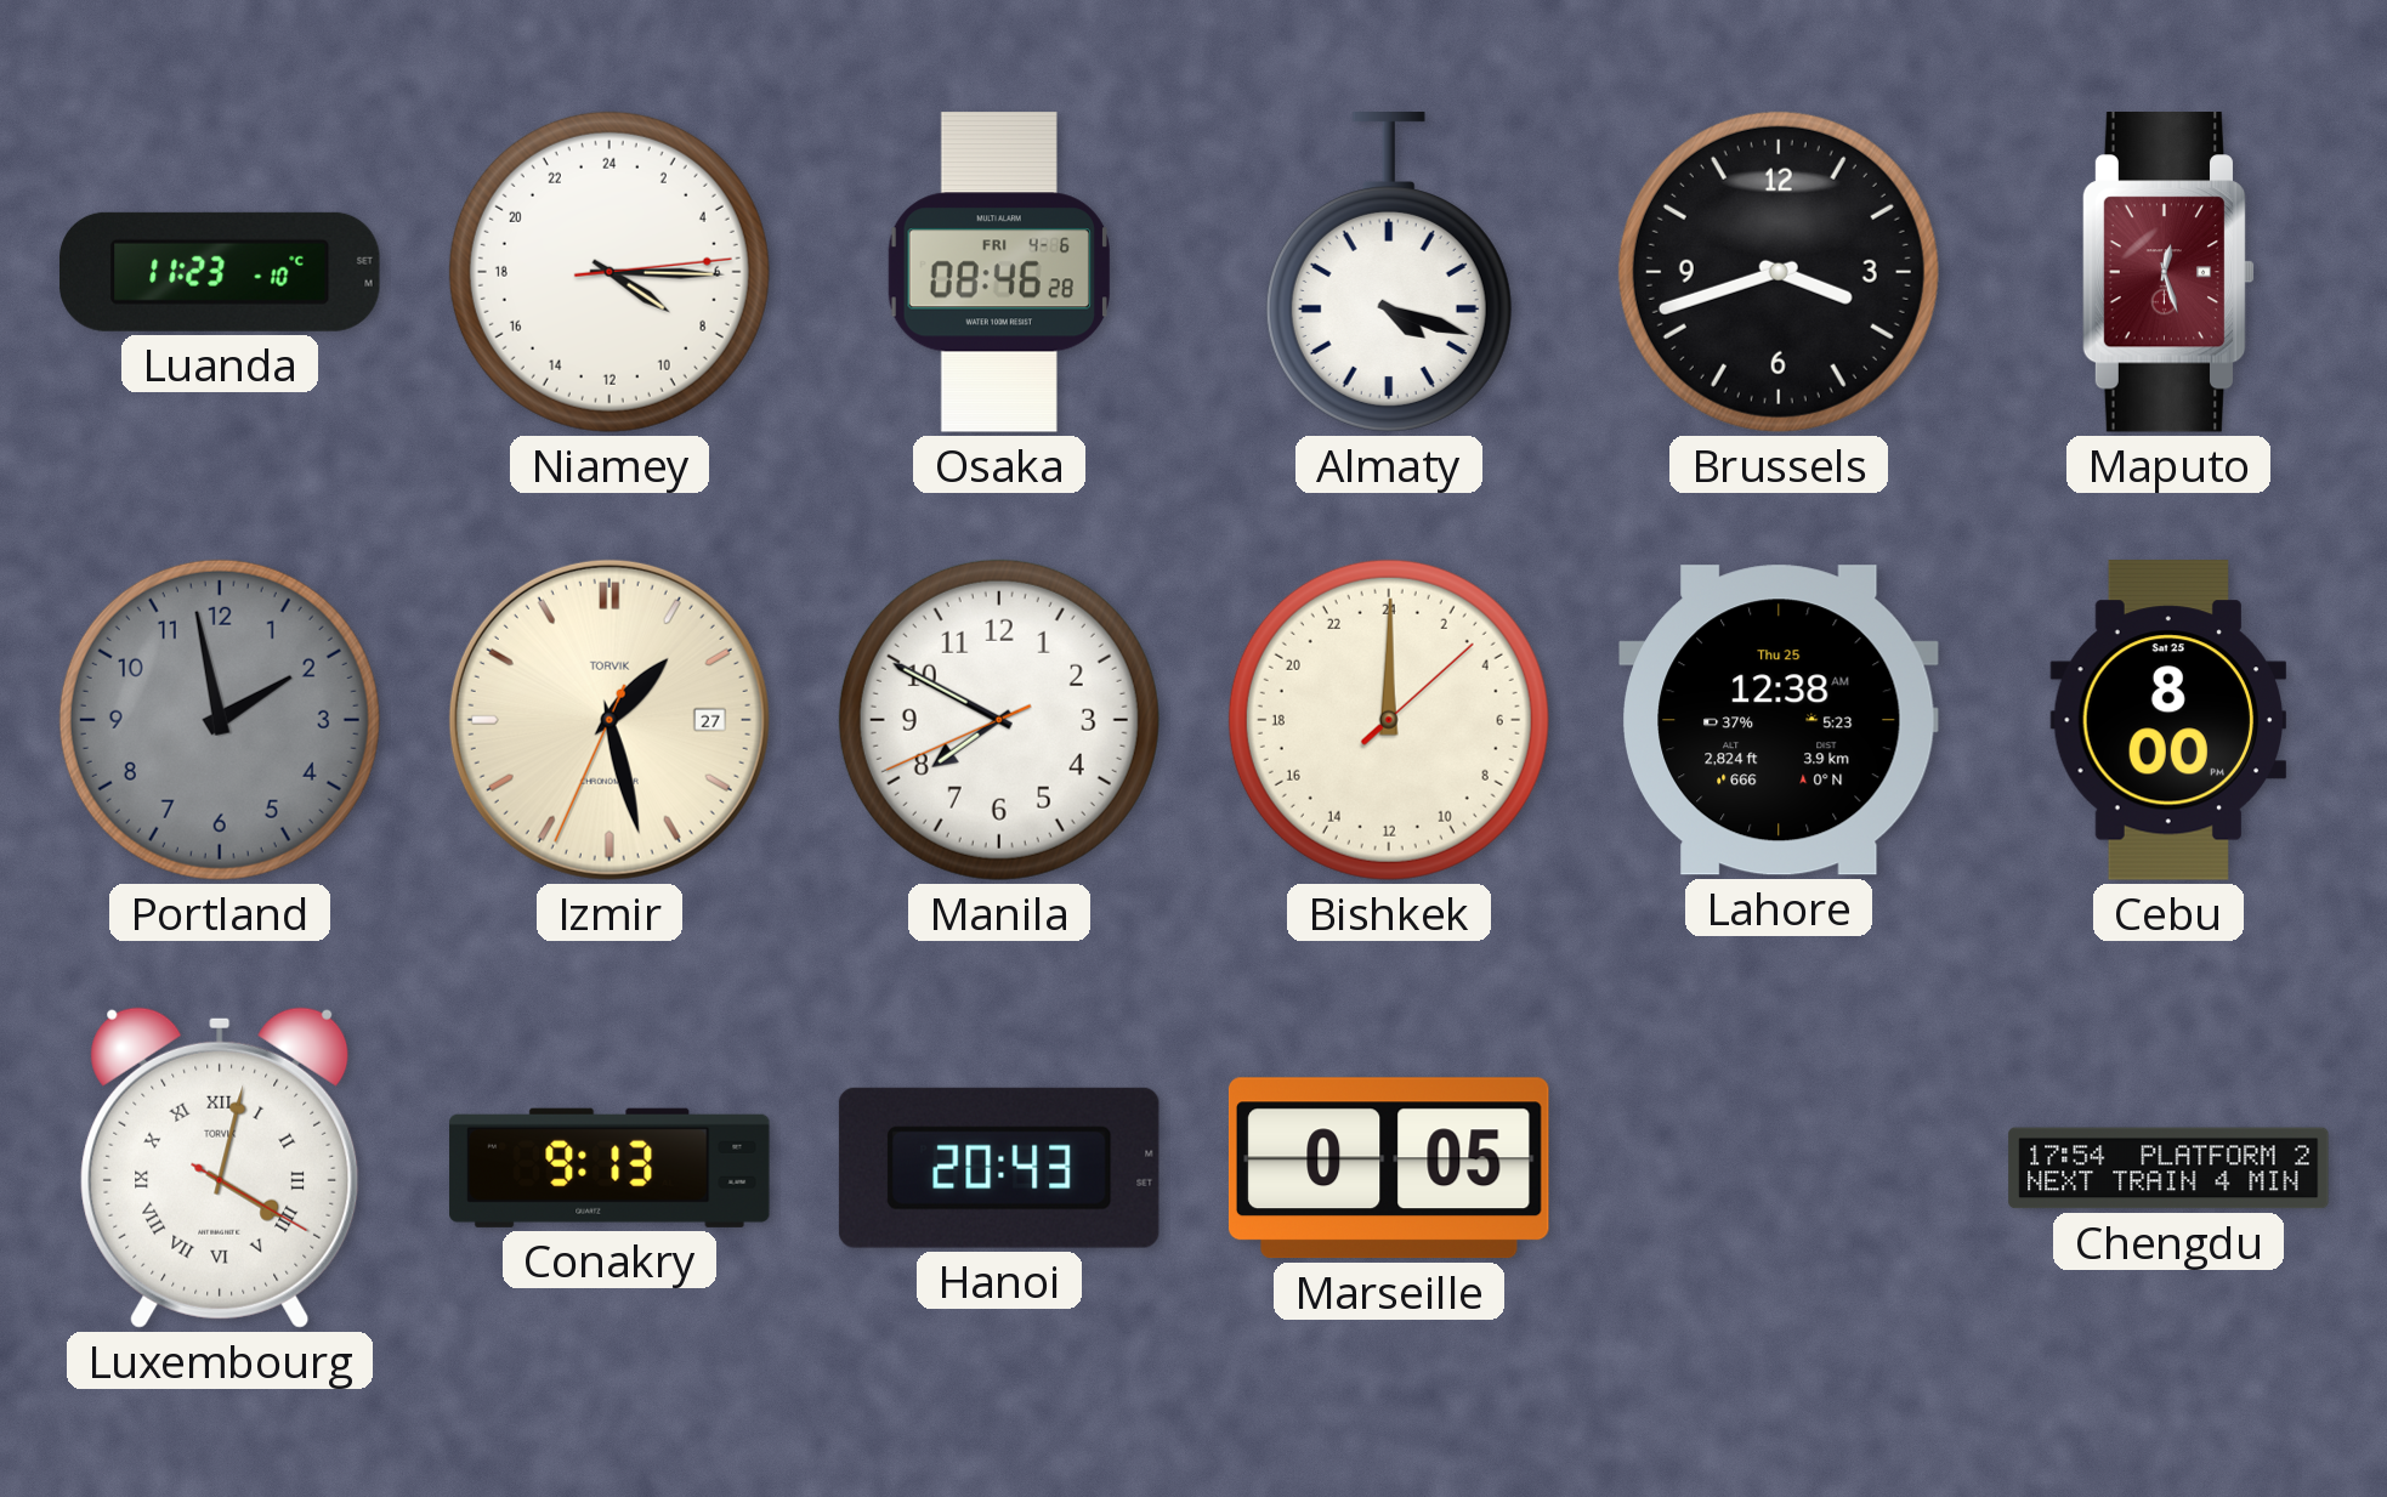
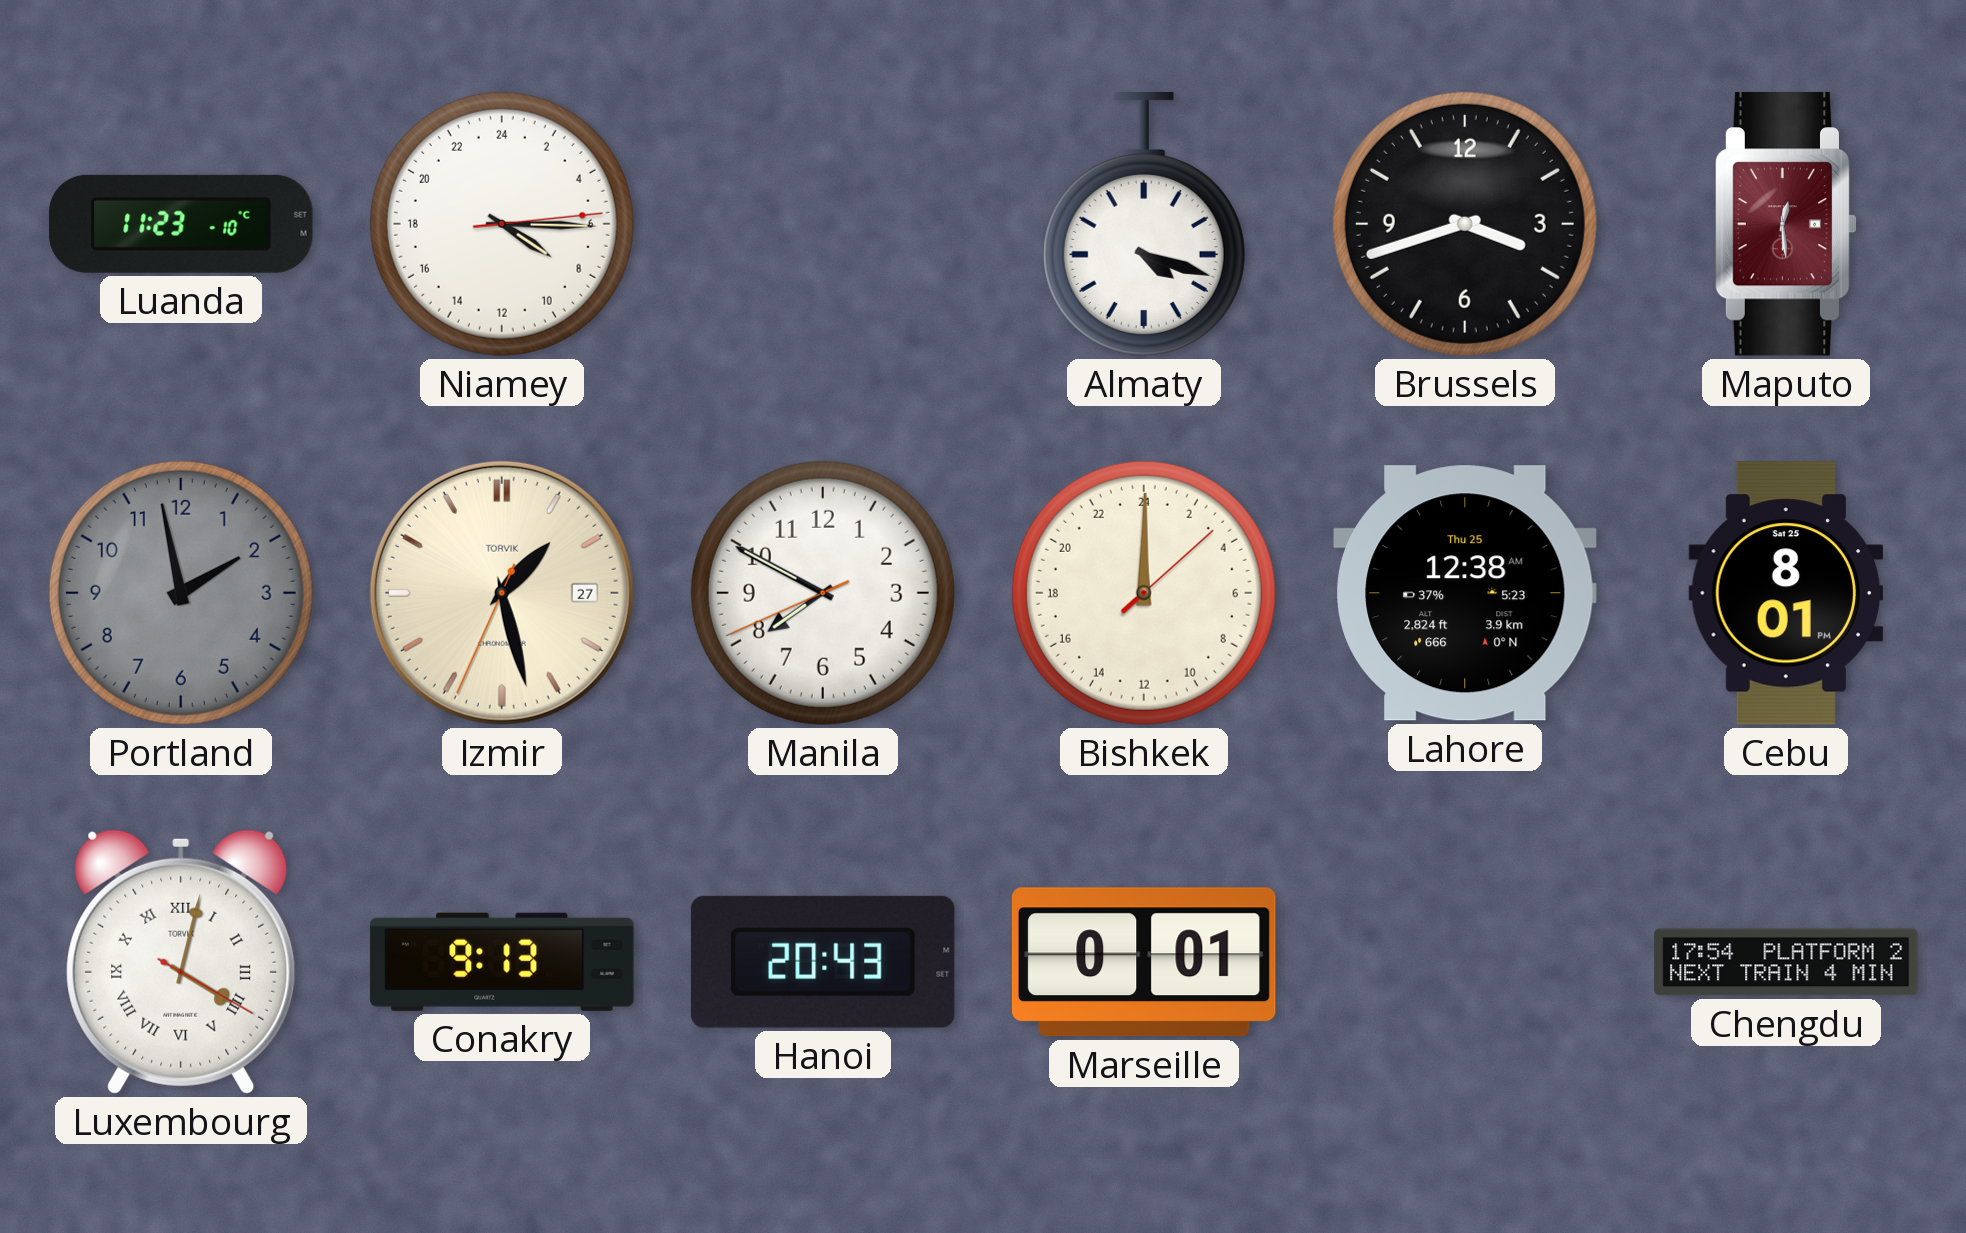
Osaka: 08:46 -> none (999, 272)
Maputo: 12:27 -> 12:29 (1786, 225)
Cebu: 8:00 -> 8:01 (1786, 593)
Marseille: 0:05 -> 0:01 (1144, 962)
